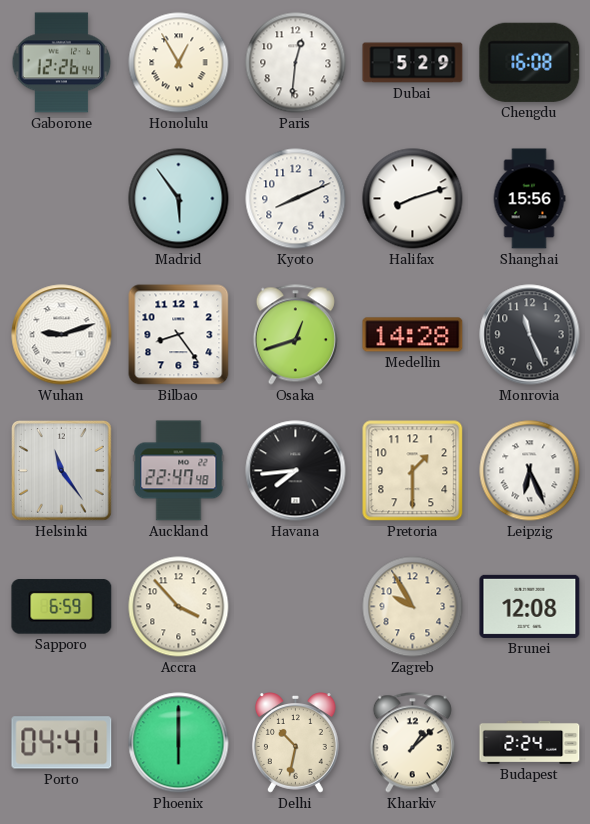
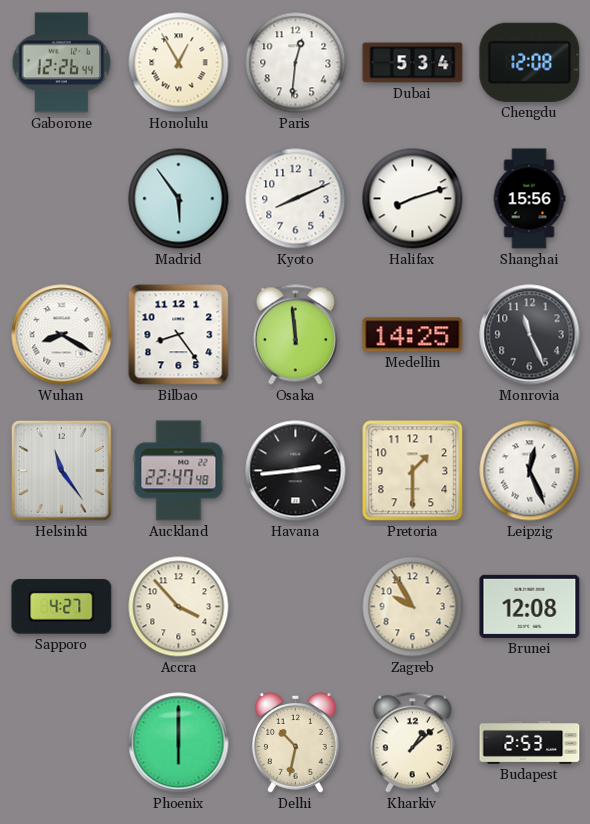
Dubai: 5:29 -> 5:34 (413, 63)
Chengdu: 16:08 -> 12:08 (530, 62)
Wuhan: 9:12 -> 8:20 (62, 335)
Osaka: 12:42 -> 11:59 (295, 335)
Medellin: 14:28 -> 14:25 (413, 335)
Havana: 7:44 -> 2:44 (296, 471)
Leipzig: 6:26 -> 12:26 (530, 471)
Sapporo: 6:59 -> 4:27 (62, 607)
Porto: 04:41 -> none (62, 743)
Budapest: 2:24 -> 2:53 (530, 742)
